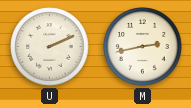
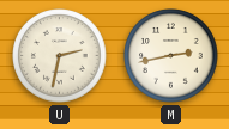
U: 2:11 -> 2:32 (60, 56)
